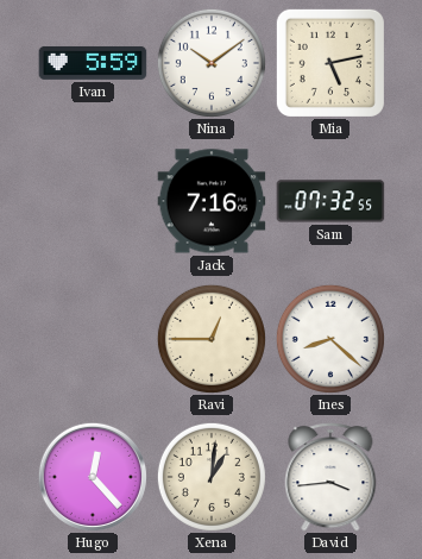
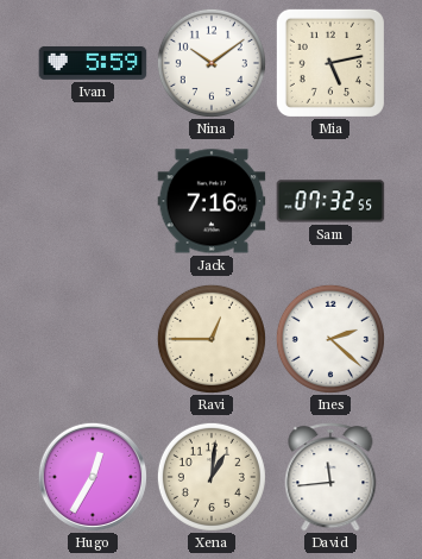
Ines: 8:22 -> 2:22 (330, 339)
Hugo: 12:23 -> 12:35 (93, 477)
David: 3:44 -> 11:44 (330, 477)
